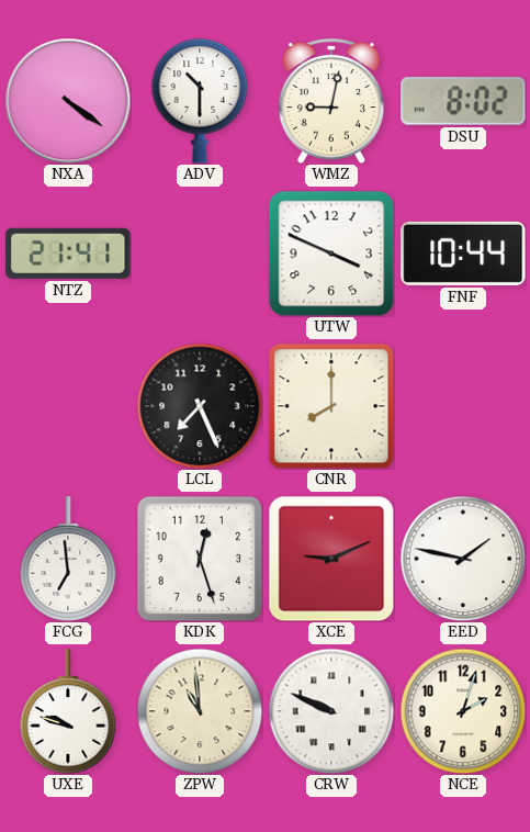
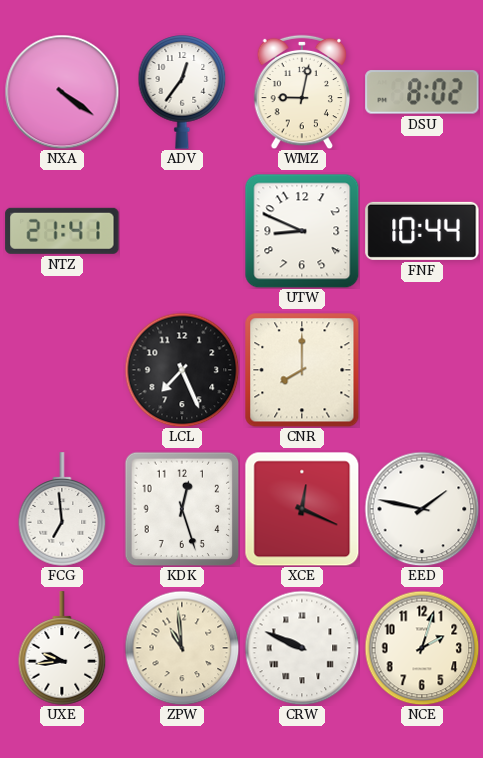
ADV: 10:30 -> 12:36 (182, 92)
UTW: 3:49 -> 8:49 (302, 231)
XCE: 9:11 -> 12:19 (302, 509)
UXE: 9:48 -> 9:44 (62, 648)
